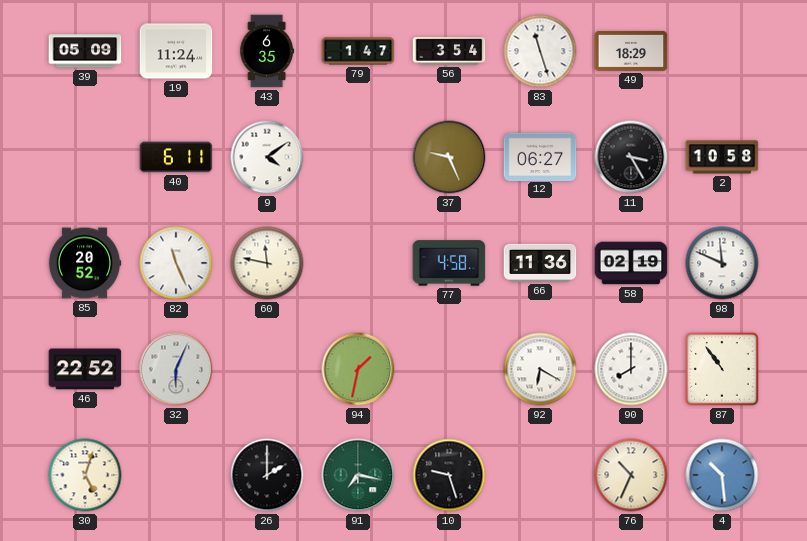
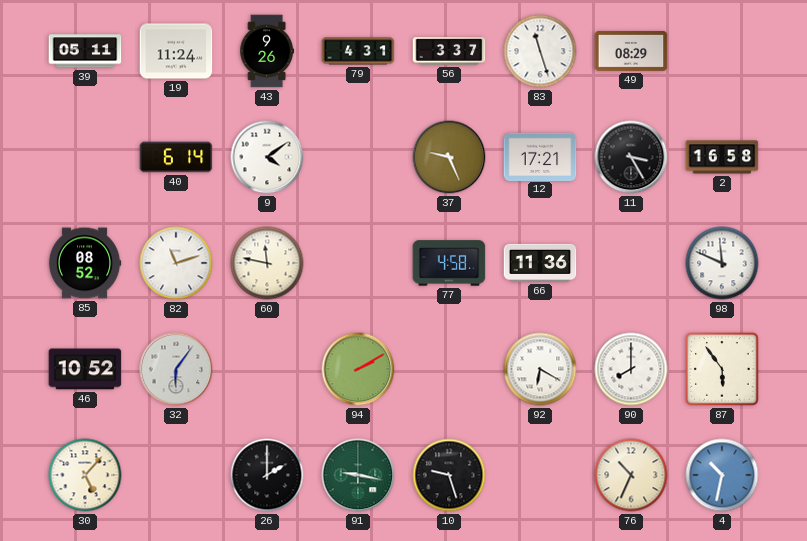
39: 05:09 -> 05:11 (85, 51)
43: 6:35 -> 9:26 (267, 51)
79: 1:47 -> 4:31 (358, 51)
56: 3:54 -> 3:37 (449, 51)
49: 18:29 -> 08:29 (631, 51)
40: 6:11 -> 6:14 (176, 157)
12: 06:27 -> 17:21 (540, 156)
2: 10:58 -> 16:58 (722, 157)
85: 20:52 -> 08:52 (85, 263)
82: 11:26 -> 11:12 (176, 263)
58: 02:19 -> none (631, 263)
46: 22:52 -> 10:52 (85, 369)
32: 6:04 -> 6:06 (176, 369)
94: 1:32 -> 2:10 (358, 369)
87: 10:54 -> 5:54 (722, 369)
30: 5:03 -> 5:07 (85, 475)
91: 7:17 -> 9:17 (358, 475)
4: 10:29 -> 10:32 (722, 475)
